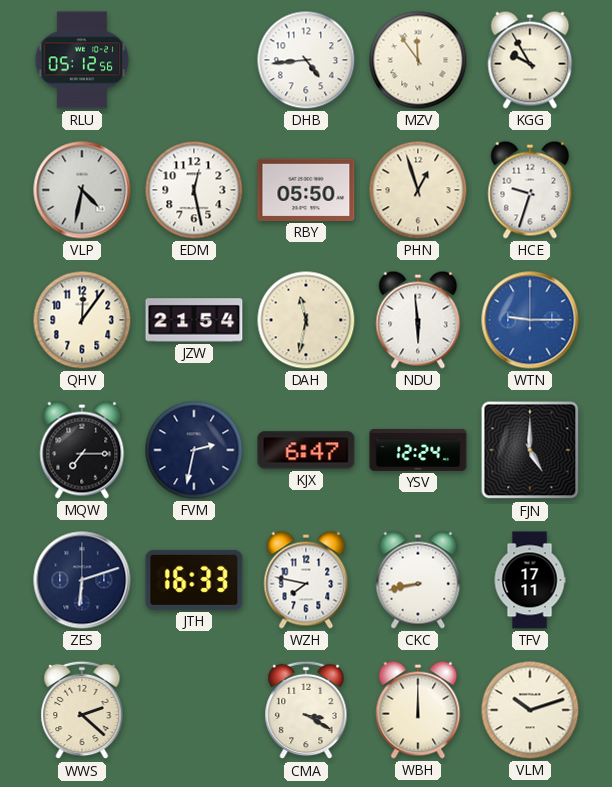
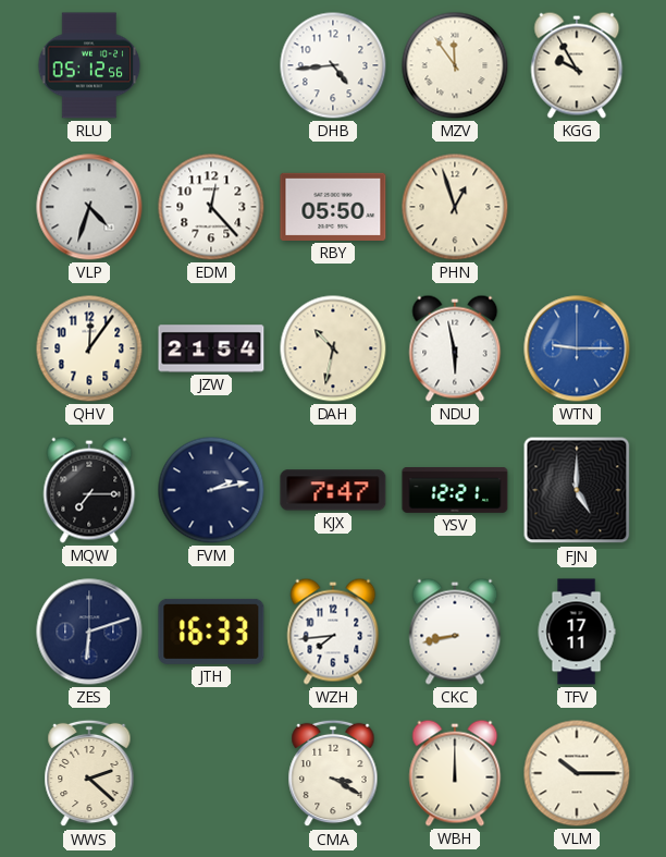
VLP: 4:32 -> 4:33 (89, 207)
EDM: 12:28 -> 12:23 (211, 207)
HCE: 9:33 -> none (530, 190)
DAH: 11:32 -> 10:32 (333, 348)
NDU: 5:59 -> 5:58 (455, 348)
FVM: 2:32 -> 2:13 (211, 490)
KJX: 6:47 -> 7:47 (333, 490)
YSV: 12:24 -> 12:21 (455, 491)
WZH: 7:47 -> 7:44 (333, 632)
VLM: 10:12 -> 10:15 (577, 773)
